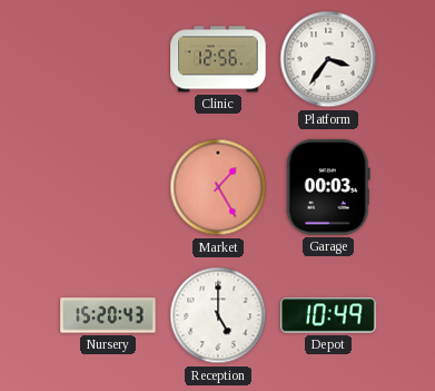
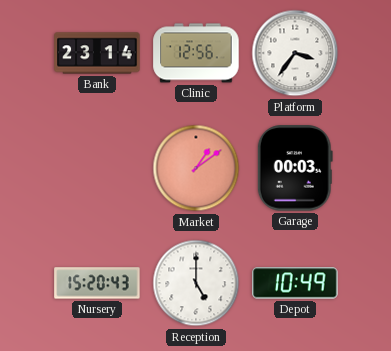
Bank: none -> 23:14 (97, 53)
Market: 1:25 -> 1:09 (196, 168)
